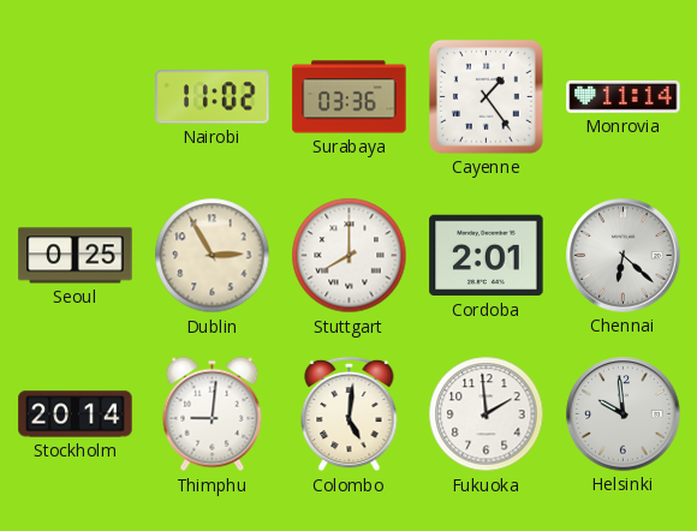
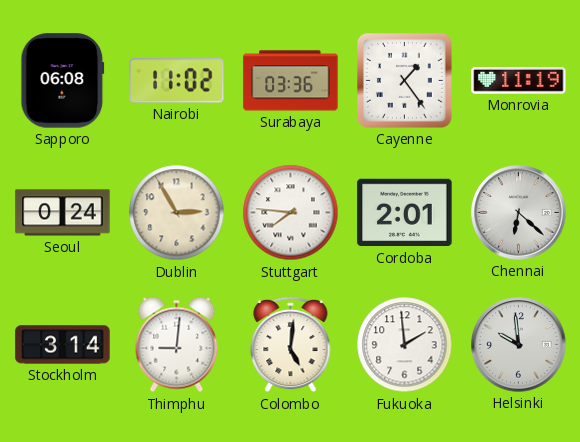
Sapporo: none -> 06:08 (63, 81)
Monrovia: 11:14 -> 11:19 (519, 81)
Seoul: 0:25 -> 0:24 (63, 213)
Stuttgart: 8:00 -> 7:46 (291, 213)
Stockholm: 20:14 -> 3:14 (63, 345)
